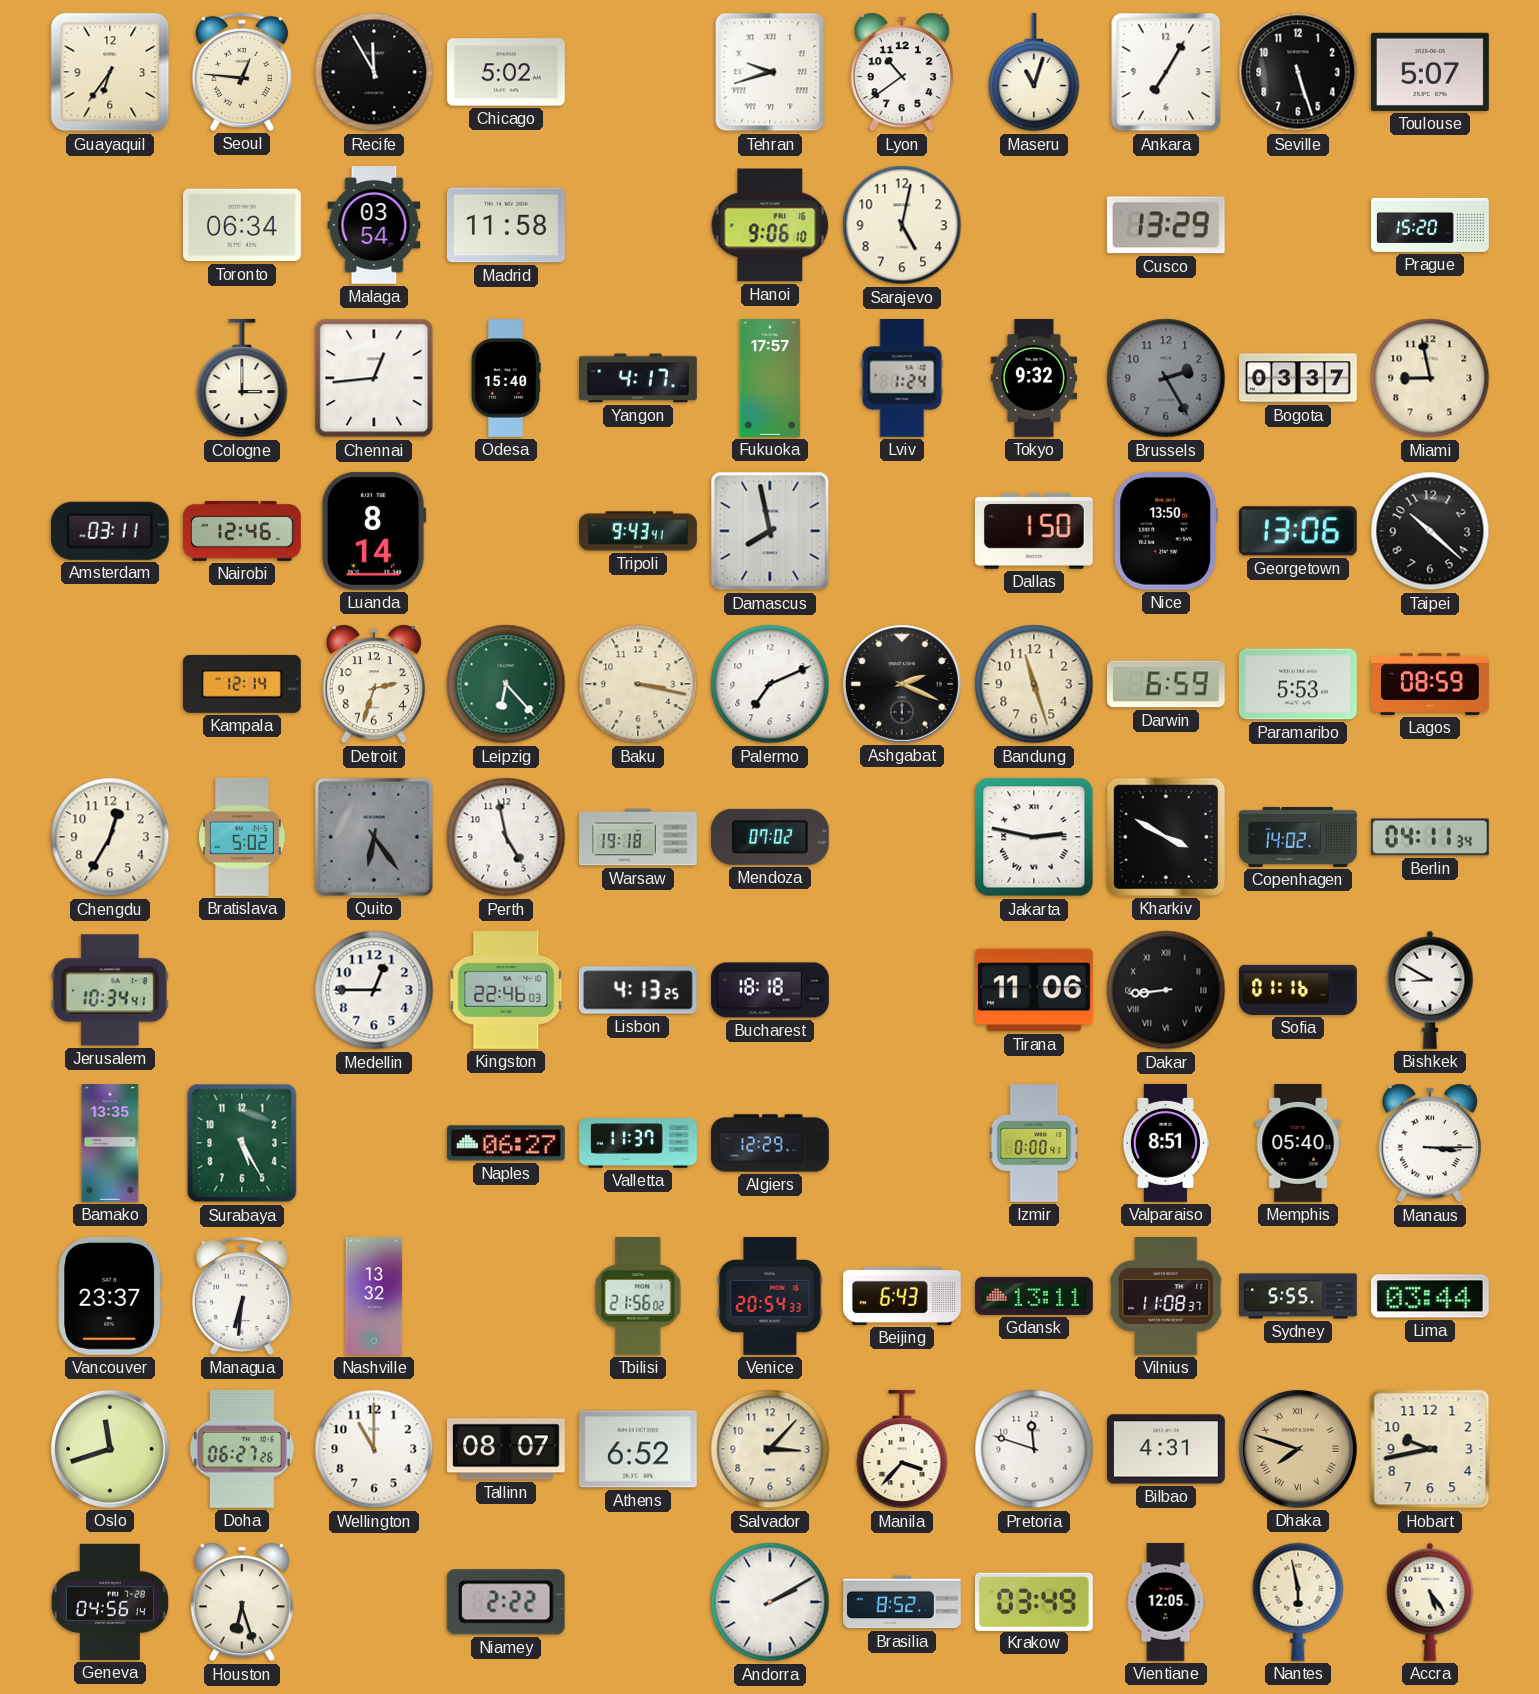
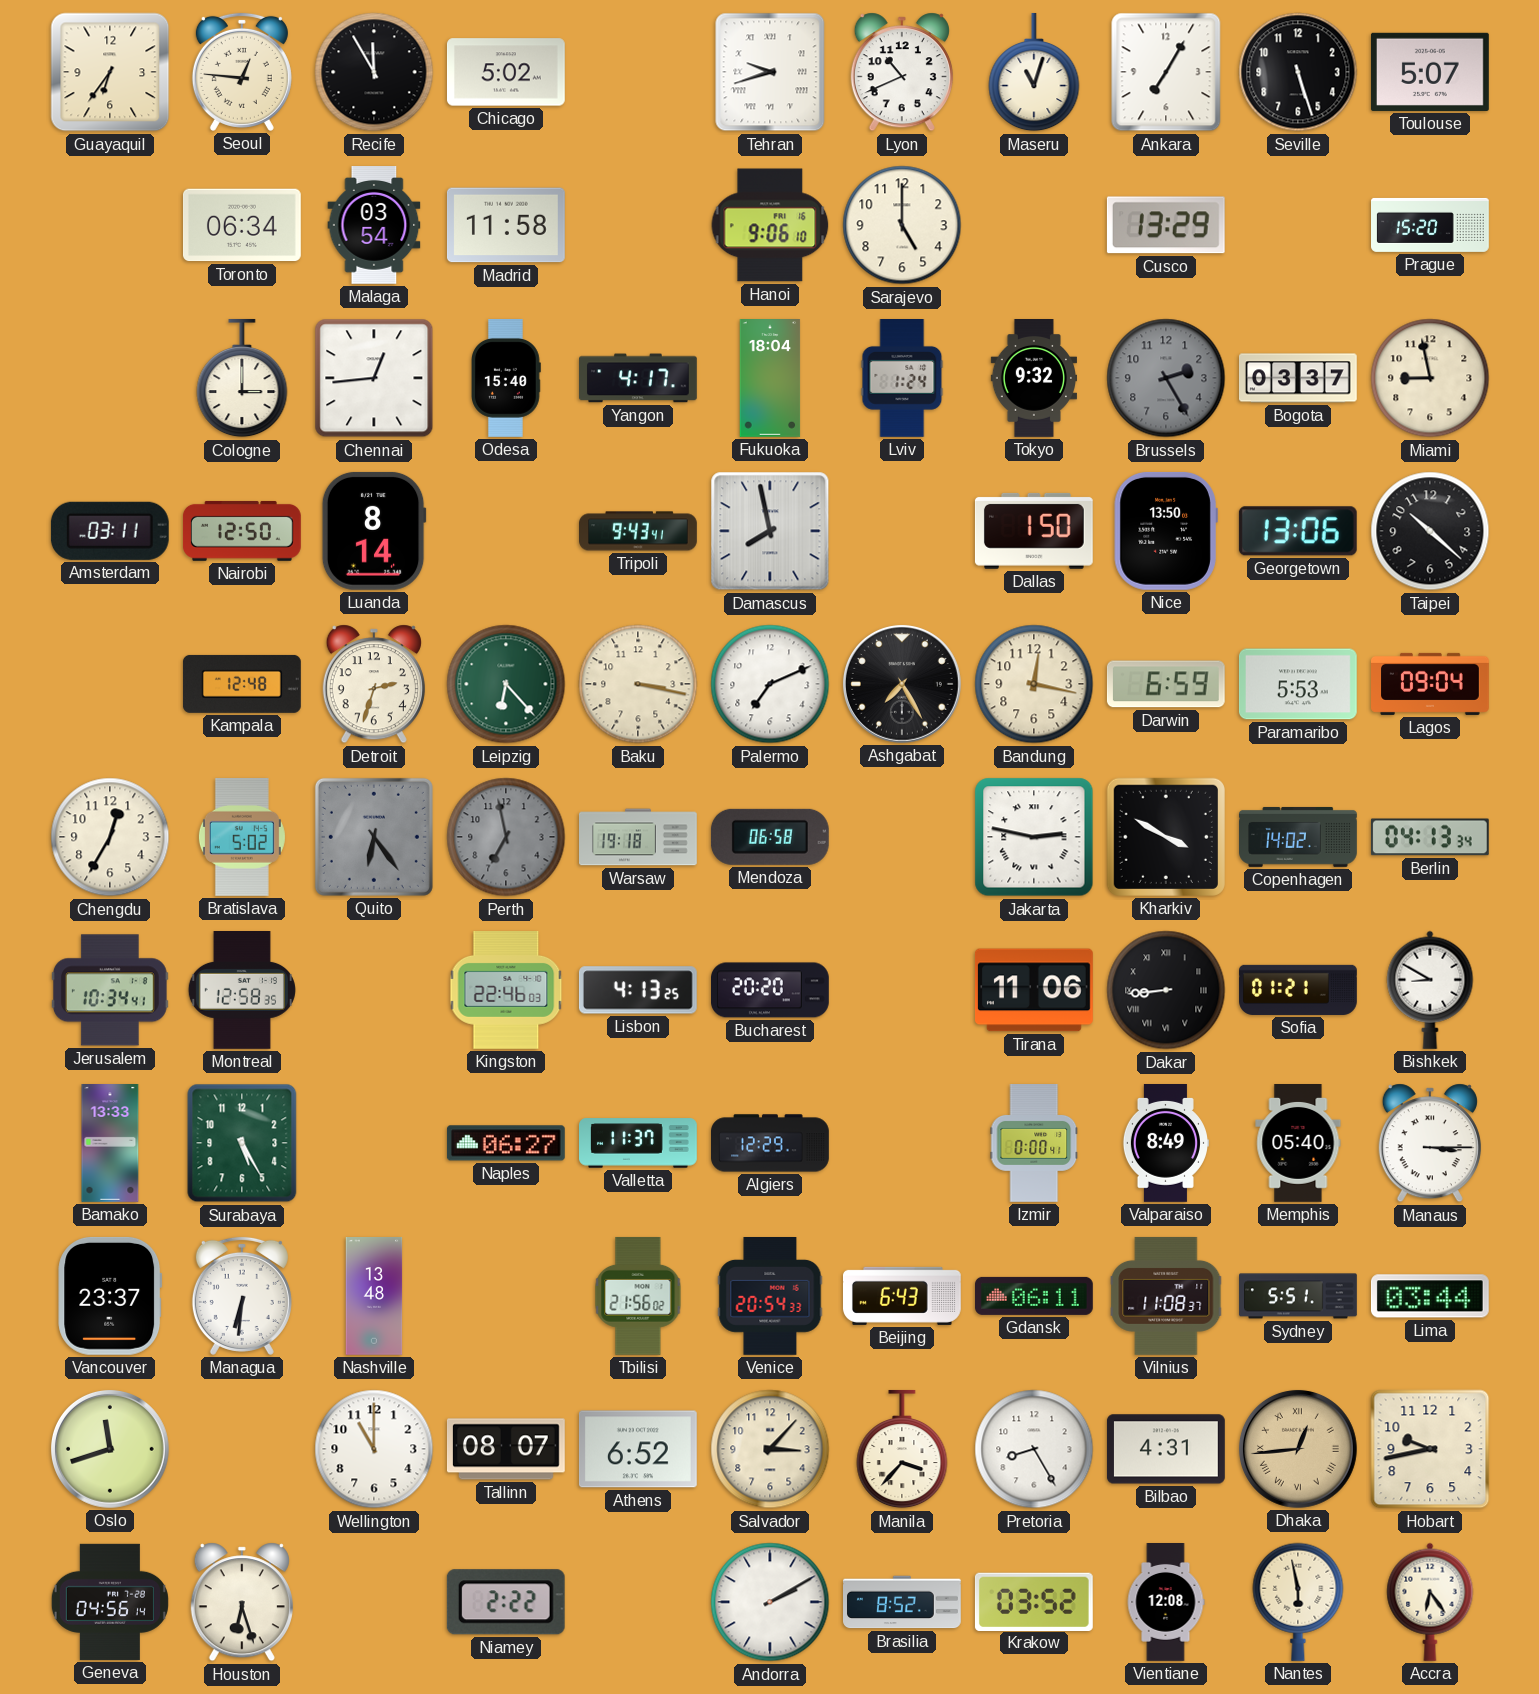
Lyon: 10:39 -> 10:41 (902, 72)
Sarajevo: 5:02 -> 5:00 (902, 225)
Fukuoka: 17:57 -> 18:04 (770, 379)
Nairobi: 12:46 -> 12:50 (242, 531)
Kampala: 12:14 -> 12:48 (242, 684)
Ashgabat: 2:19 -> 7:25 (902, 684)
Bandung: 11:27 -> 12:17 (1034, 684)
Lagos: 08:59 -> 09:04 (1431, 684)
Perth: 4:58 -> 6:58 (506, 837)
Perth dial: white -> grey (506, 837)
Mendoza: 07:02 -> 06:58 (770, 837)
Berlin: 04:11 -> 04:13 (1430, 837)
Montreal: none -> 12:58 (242, 991)
Medellin: 12:45 -> none (374, 990)
Bucharest: 18:18 -> 20:20 (771, 990)
Sofia: 01:16 -> 01:21 (1299, 990)
Bamako: 13:35 -> 13:33 (110, 1144)
Valparaiso: 8:51 -> 8:49 (1165, 1144)
Nashville: 13:32 -> 13:48 (374, 1297)
Gdansk: 13:11 -> 06:11 (1035, 1296)
Sydney: 5:55 -> 5:51 (1299, 1296)
Doha: 06:27 -> none (242, 1449)
Pretoria: 11:48 -> 8:25 (1034, 1449)
Dhaka: 7:48 -> 12:44 (1298, 1449)
Krakow: 03:49 -> 03:52 (1034, 1601)
Vientiane: 12:05 -> 12:08 (1166, 1603)
Accra: 5:24 -> 6:24 (1430, 1602)
